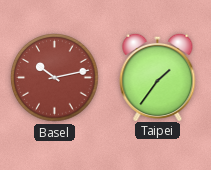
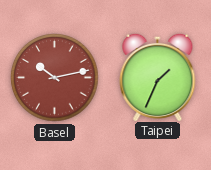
Taipei: 1:36 -> 1:34 (158, 76)
